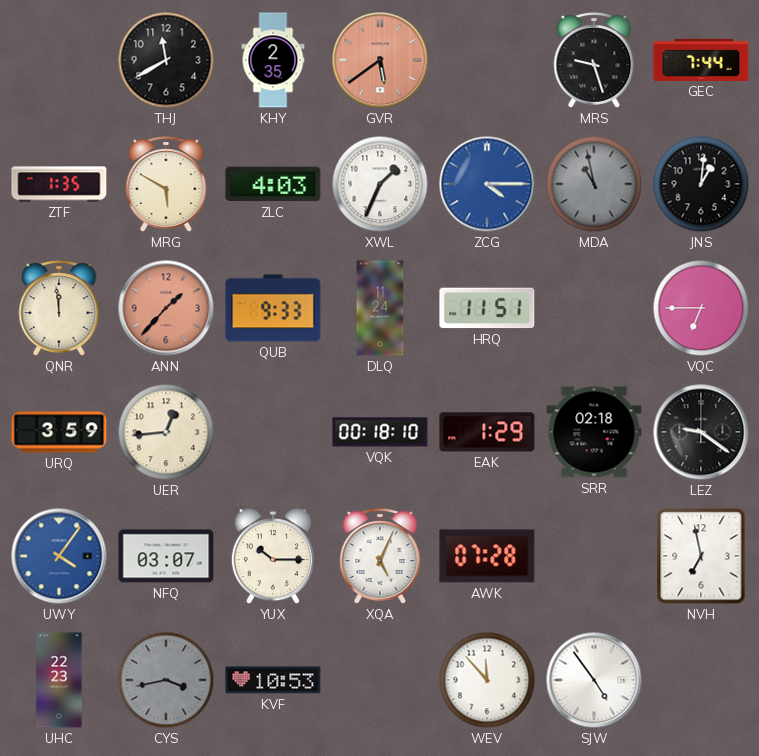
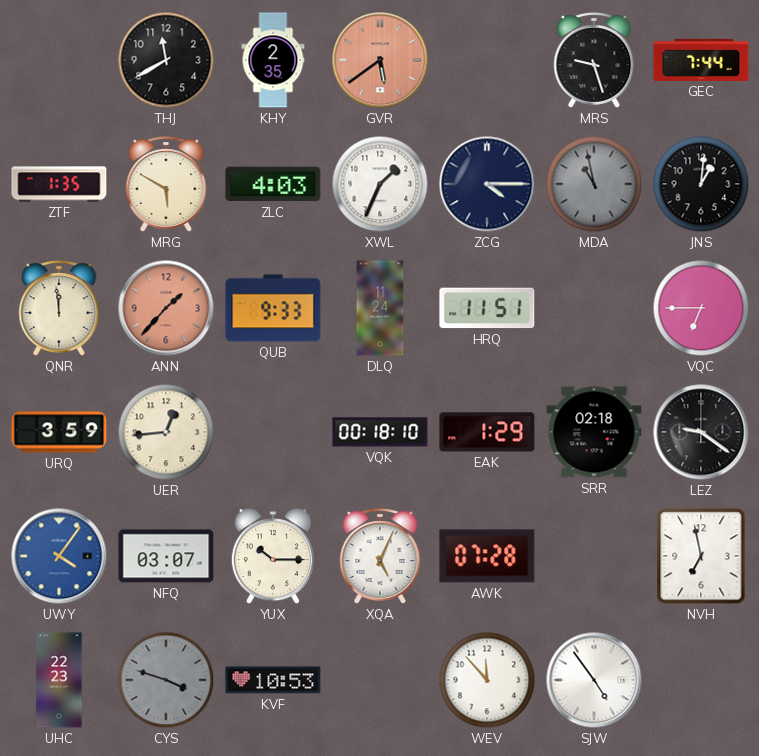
ZCG dial: blue -> navy (487, 184)
CYS: 3:43 -> 3:48 (166, 680)
